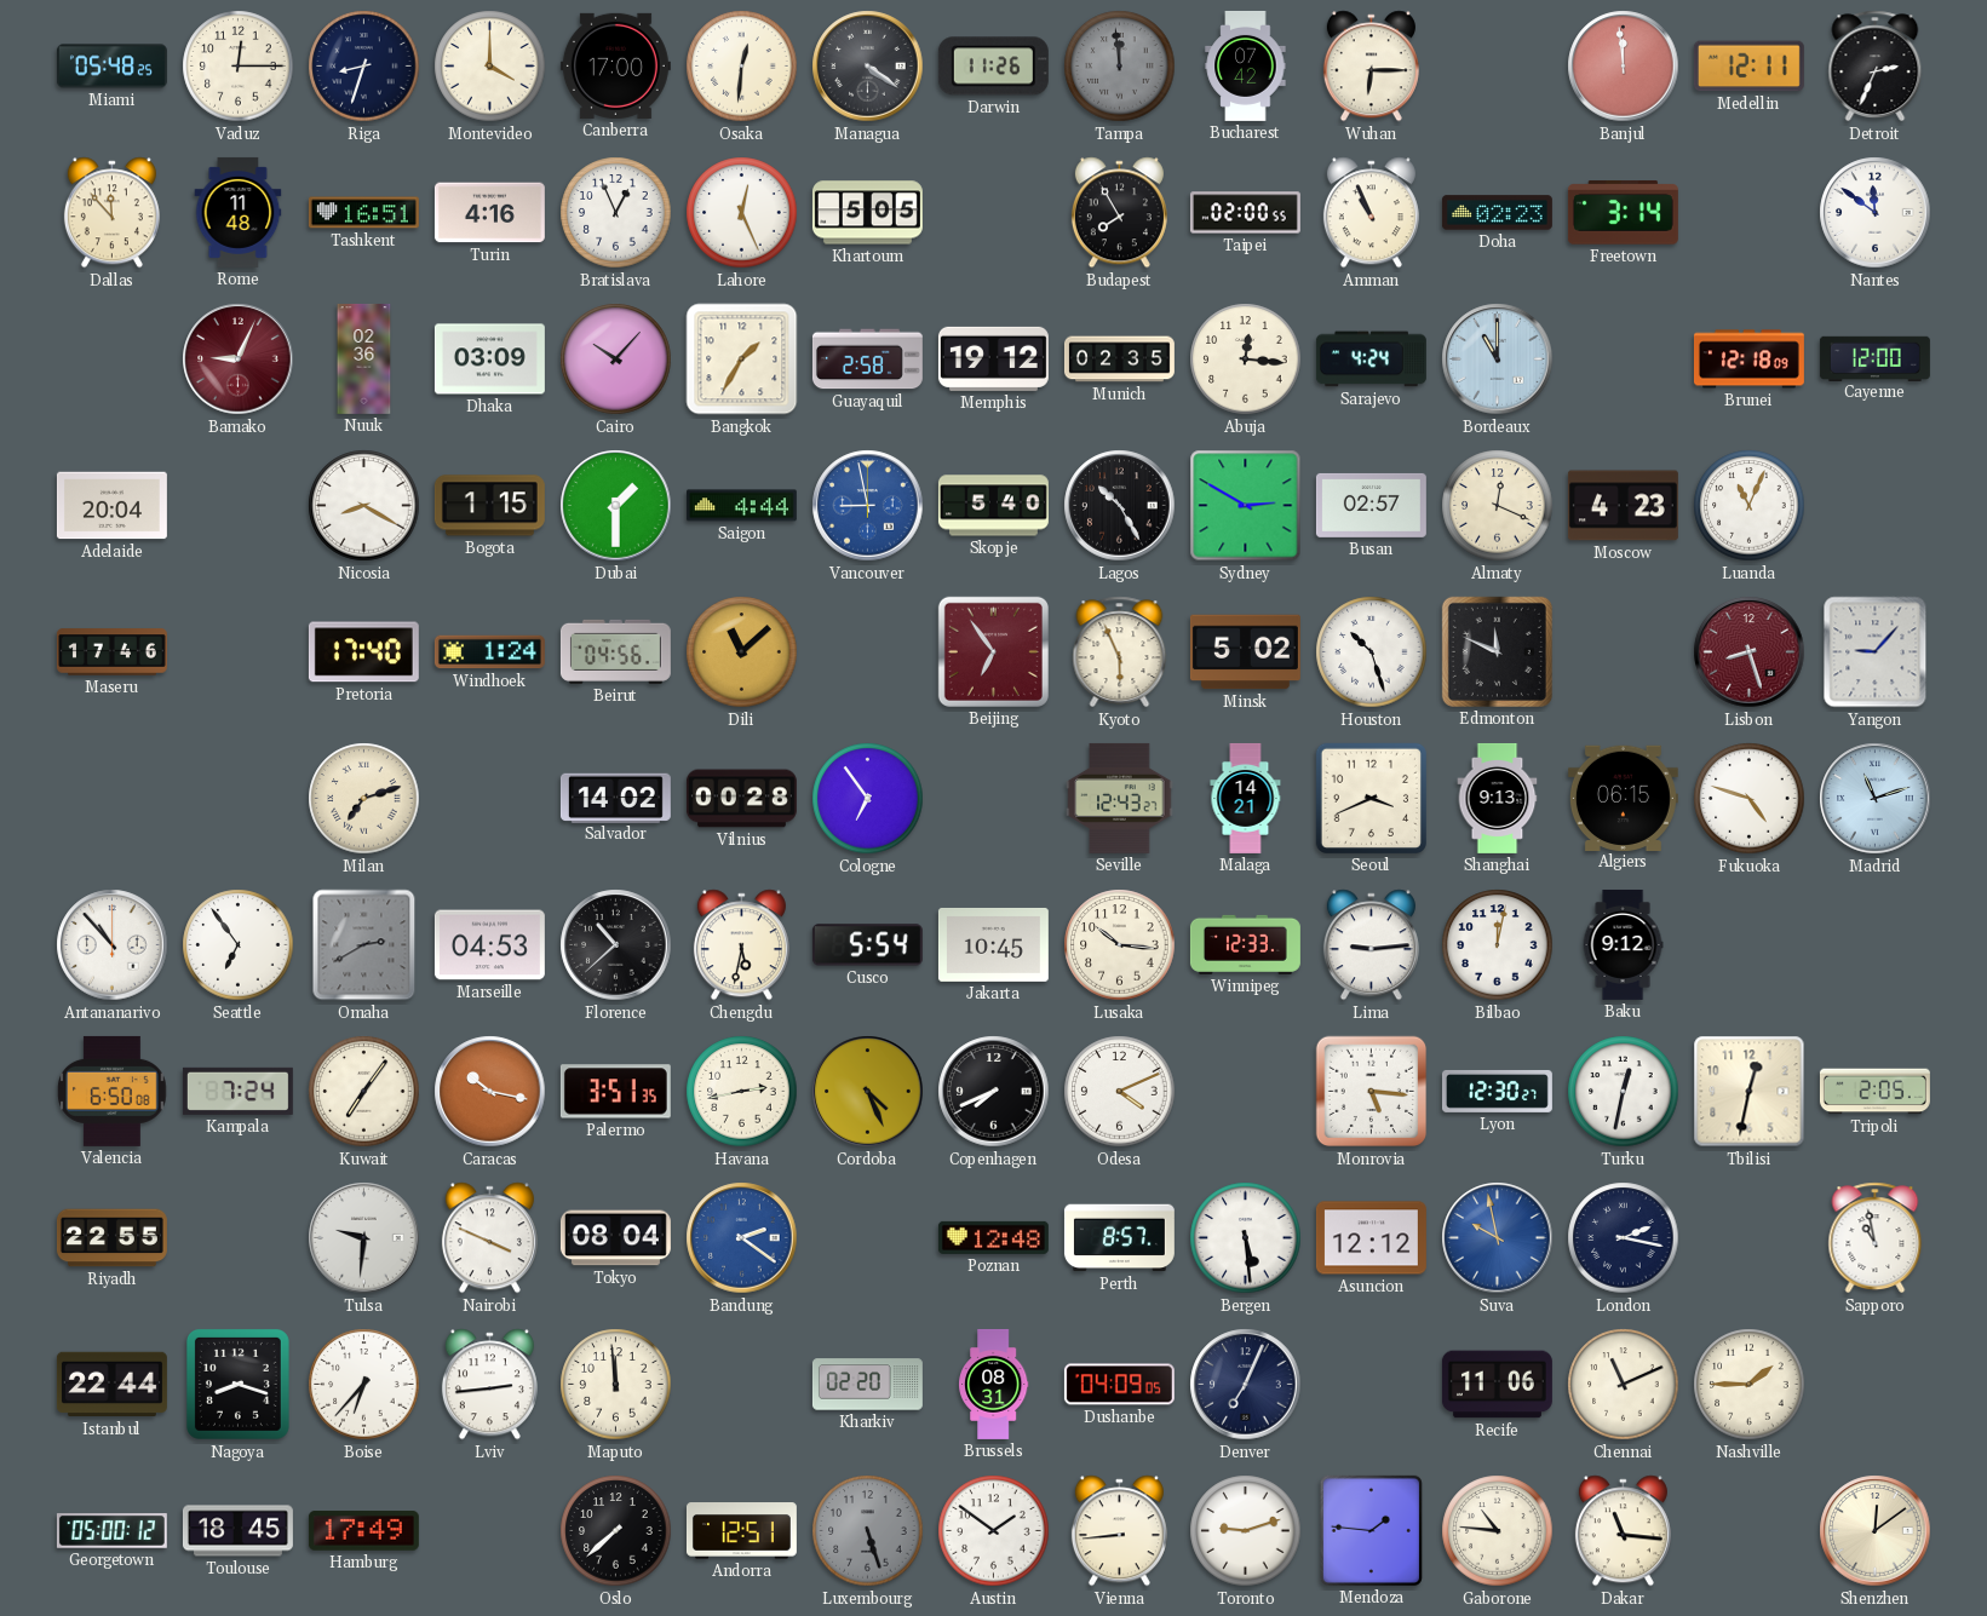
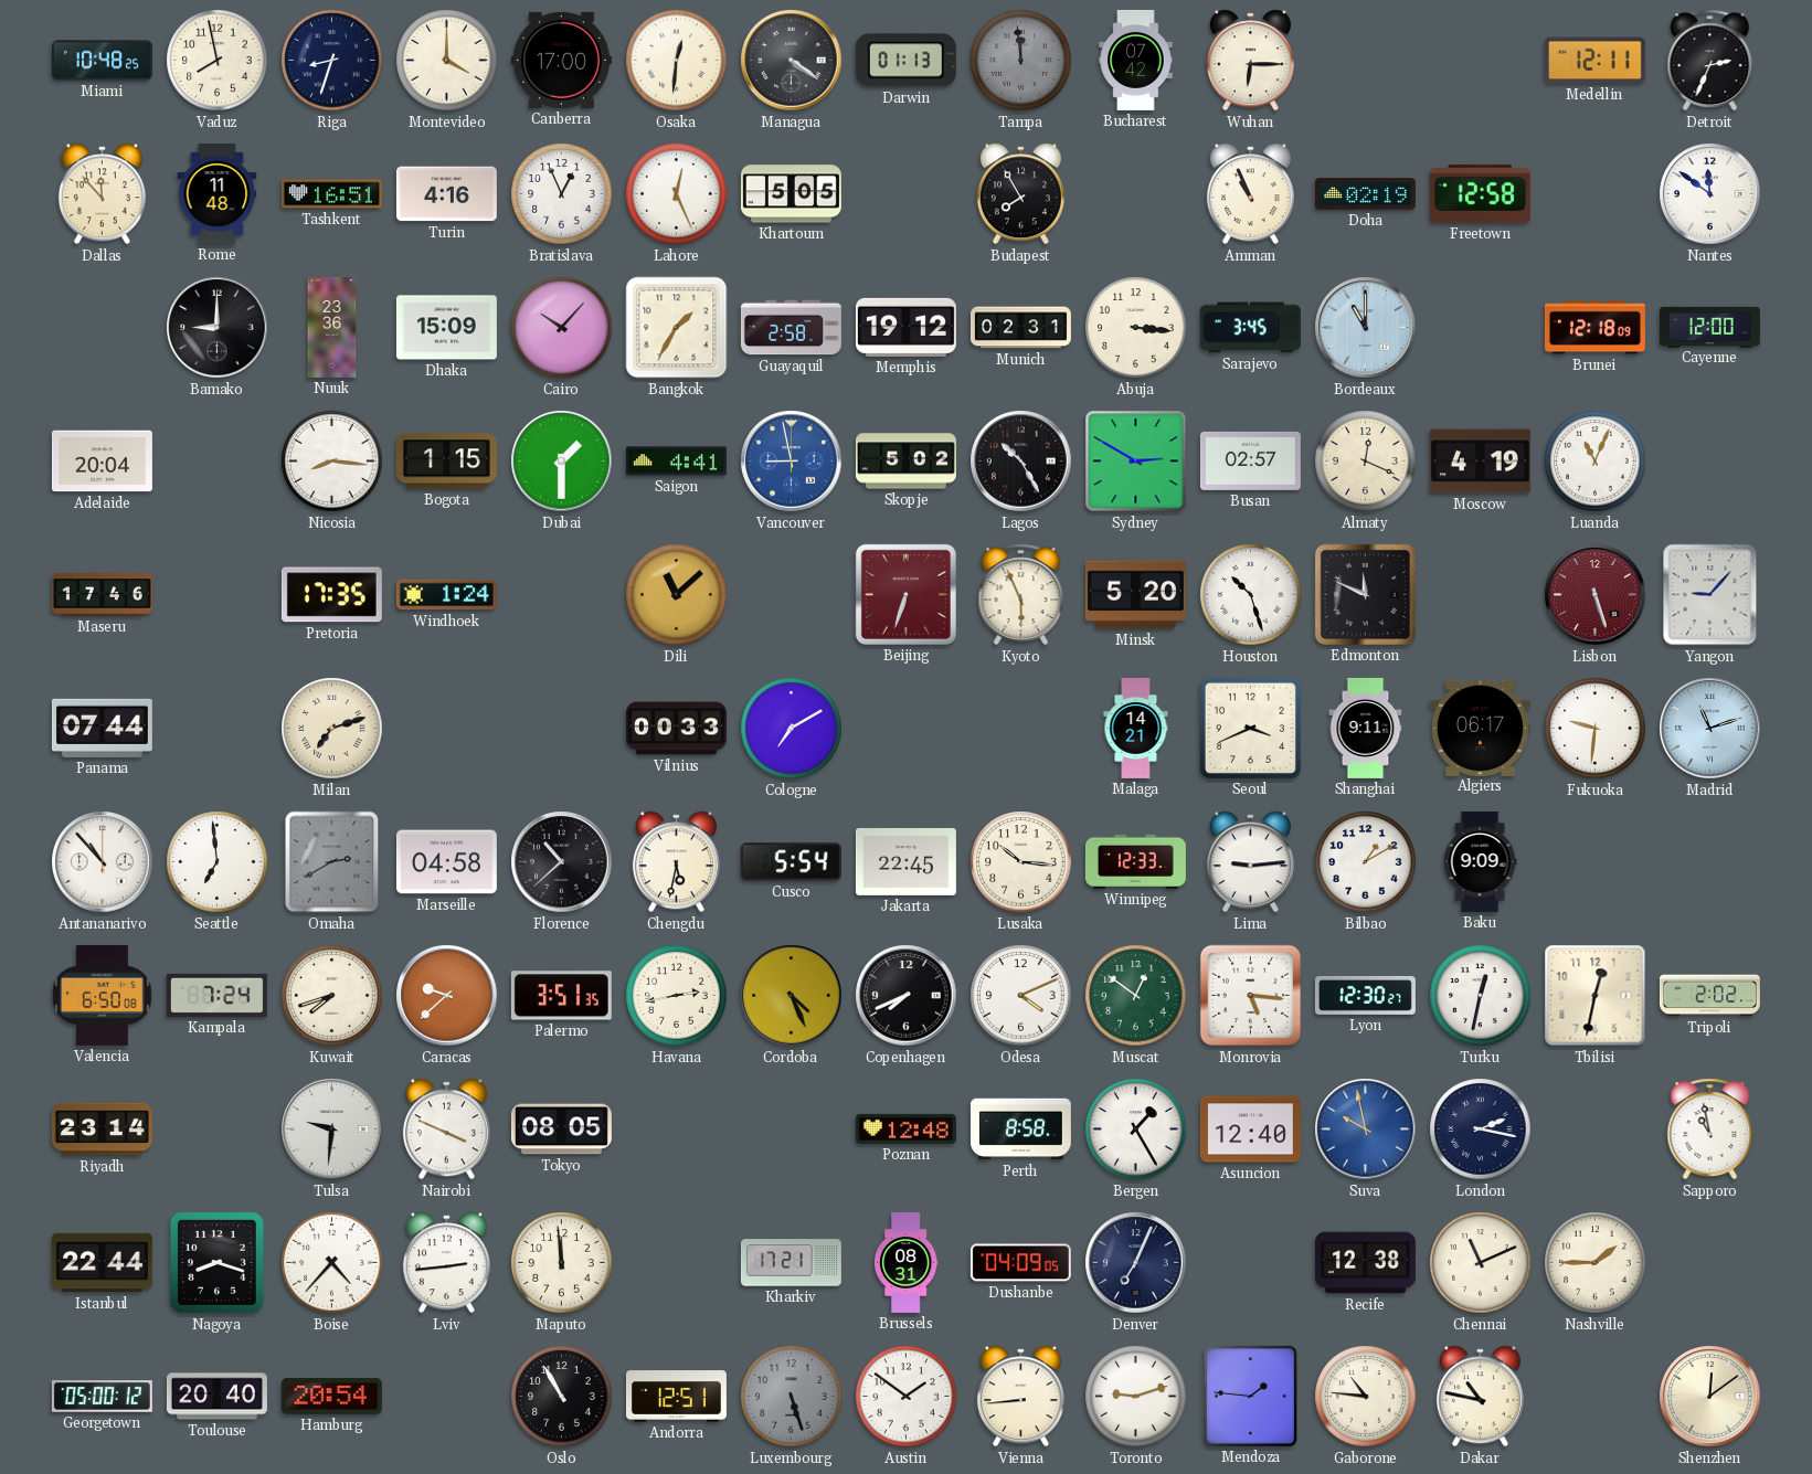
Miami: 05:48 -> 10:48 (102, 61)
Vaduz: 12:15 -> 7:58 (218, 61)
Darwin: 11:26 -> 01:13 (905, 61)
Banjul: 11:59 -> none (1624, 67)
Taipei: 02:00 -> none (1245, 213)
Doha: 02:23 -> 02:19 (1365, 194)
Freetown: 3:14 -> 12:58 (1480, 194)
Bamako: 9:04 -> 9:00 (218, 328)
Bamako dial: burgundy -> black (218, 328)
Nuuk: 02:36 -> 23:36 (332, 327)
Dhaka: 03:09 -> 15:09 (446, 328)
Munich: 02:35 -> 02:31 (1020, 328)
Abuja: 12:16 -> 3:16 (1136, 328)
Sarajevo: 4:24 -> 3:45 (1250, 328)
Nicosia: 8:20 -> 8:16 (332, 462)
Saigon: 4:44 -> 4:41 (676, 462)
Skopje: 5:40 -> 5:02 (905, 462)
Moscow: 4:23 -> 4:19 (1480, 462)
Pretoria: 17:40 -> 17:35 (331, 595)
Beirut: 04:56 -> none (615, 651)
Beijing: 6:54 -> 6:33 (905, 594)
Minsk: 5:02 -> 5:20 (1135, 595)
Lisbon: 8:27 -> 5:27 (1596, 595)
Panama: none -> 07:44 (102, 728)
Salvador: 14:02 -> none (615, 798)
Vilnius: 00:28 -> 00:33 (676, 729)
Cologne: 6:54 -> 7:10 (792, 729)
Seville: 12:43 -> none (1120, 798)
Shanghai: 9:13 -> 9:11 (1366, 728)
Algiers: 06:15 -> 06:17 (1480, 728)
Fukuoka: 4:48 -> 9:31 (1596, 729)
Seattle: 6:54 -> 6:59 (218, 862)
Marseille: 04:53 -> 04:58 (446, 862)
Jakarta: 10:45 -> 22:45 (905, 861)
Bilbao: 12:02 -> 1:10 (1366, 862)
Baku: 9:12 -> 9:09 (1480, 861)
Kuwait: 7:06 -> 7:42 (332, 996)
Caracas: 10:17 -> 9:38 (447, 996)
Muscat: none -> 12:51 (1136, 996)
Tripoli: 2:05 -> 2:02 (1709, 996)
Riyadh: 22:55 -> 23:14 (102, 1130)
Tokyo: 08:04 -> 08:05 (561, 1130)
Bandung: 2:21 -> none (742, 1238)
Perth: 8:57 -> 8:58 (1020, 1130)
Bergen: 5:29 -> 1:25 (1136, 1130)
Asuncion: 12:12 -> 12:40 (1250, 1130)
Boise: 6:37 -> 4:37 (332, 1263)
Kharkiv: 02:20 -> 17:21 (791, 1263)
Recife: 11:06 -> 12:38 (1365, 1263)
Toulouse: 18:45 -> 20:40 (216, 1397)
Hamburg: 17:49 -> 20:54 (331, 1397)
Oslo: 7:38 -> 10:55 (562, 1397)
Dakar: 11:16 -> 10:47 (1480, 1397)
